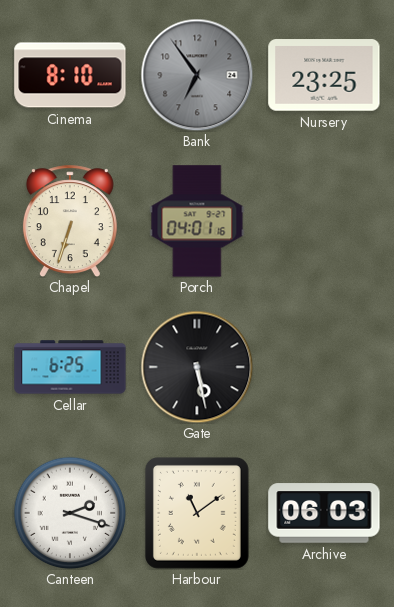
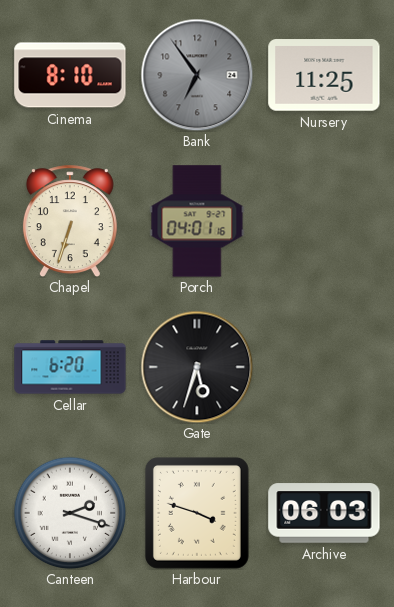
Nursery: 23:25 -> 11:25 (324, 75)
Cellar: 6:25 -> 6:20 (70, 367)
Gate: 5:28 -> 5:33 (197, 367)
Harbour: 11:09 -> 3:48 (197, 513)
